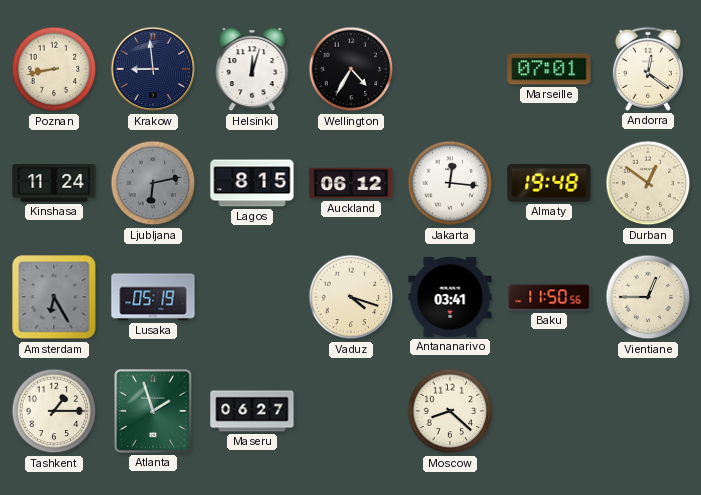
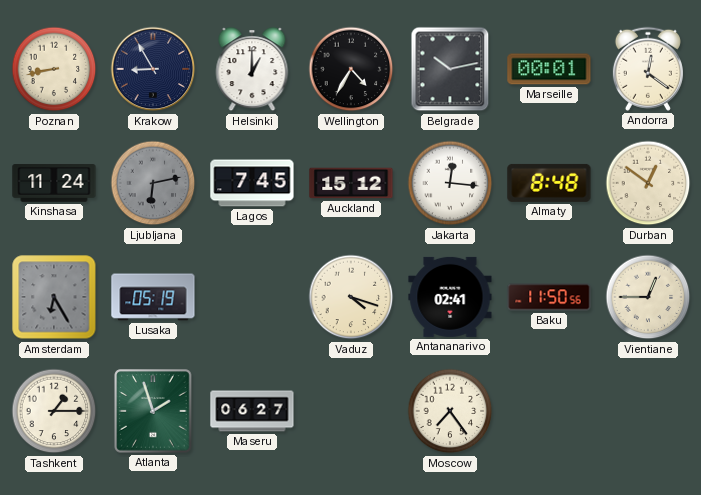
Krakow: 8:59 -> 8:55 (153, 69)
Helsinki: 12:03 -> 1:00 (252, 70)
Belgrade: none -> 10:13 (450, 69)
Marseille: 07:01 -> 00:01 (549, 69)
Lagos: 8:15 -> 7:45 (252, 183)
Auckland: 06:12 -> 15:12 (351, 183)
Almaty: 19:48 -> 8:48 (549, 183)
Antananarivo: 03:41 -> 02:41 (450, 297)
Moscow: 8:22 -> 7:24 (450, 411)
